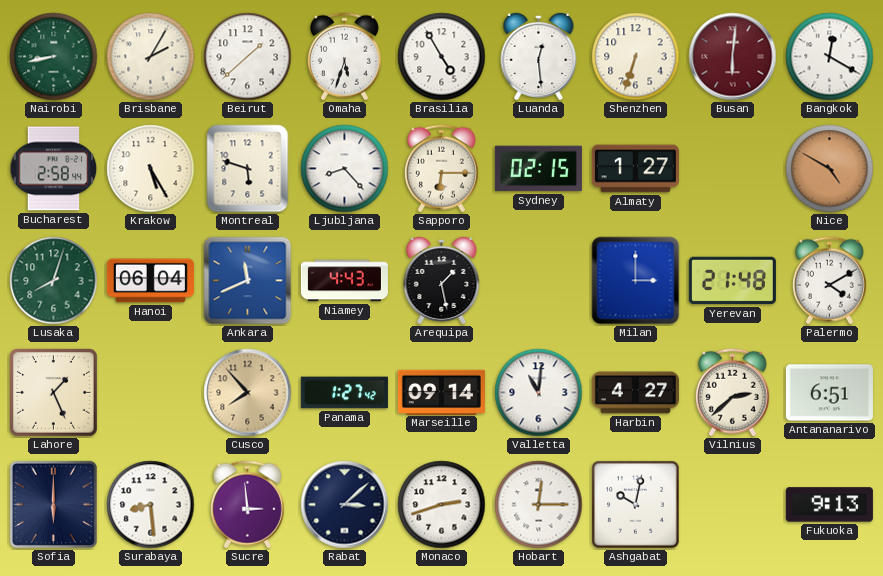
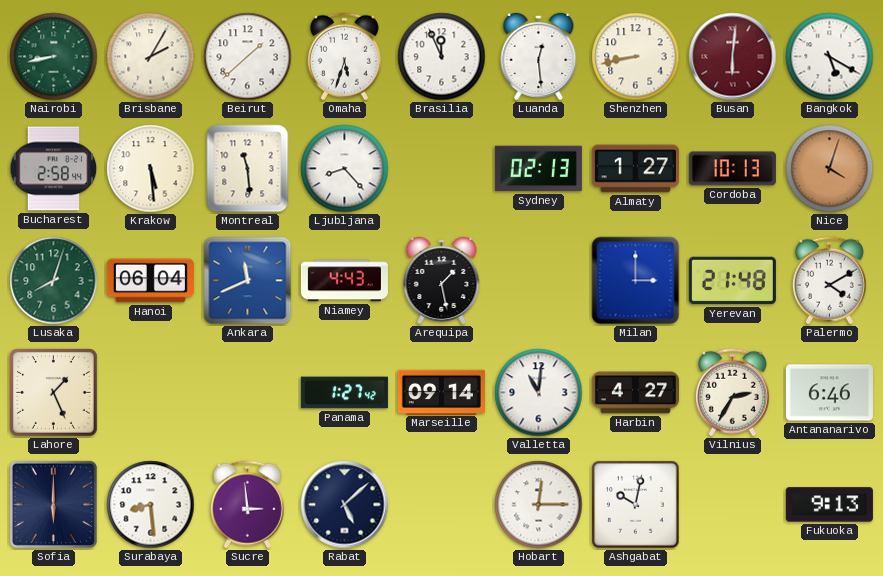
Brasilia: 4:55 -> 11:56 (442, 57)
Shenzhen: 6:33 -> 8:43 (636, 57)
Bangkok: 12:20 -> 5:20 (830, 57)
Krakow: 5:25 -> 5:29 (151, 169)
Montreal: 5:48 -> 11:29 (248, 169)
Sapporo: 6:15 -> none (441, 169)
Sydney: 02:15 -> 02:13 (538, 169)
Cordoba: none -> 10:13 (732, 169)
Nice: 4:50 -> 4:03 (830, 169)
Cusco: 7:53 -> none (248, 393)
Vilnius: 2:38 -> 2:35 (732, 393)
Antananarivo: 6:51 -> 6:46 (829, 393)
Rabat: 3:08 -> 5:08 (345, 505)
Monaco: 2:42 -> none (442, 505)
